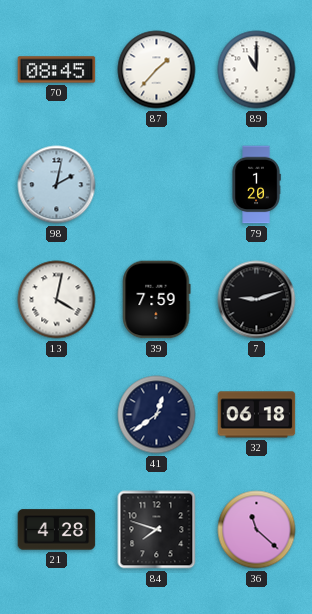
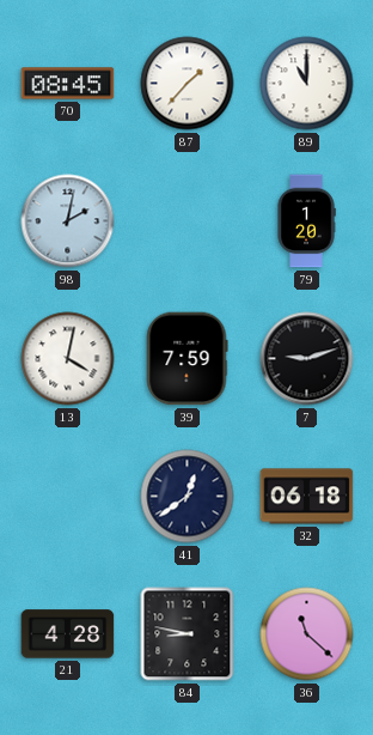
84: 7:48 -> 8:47 (188, 634)
